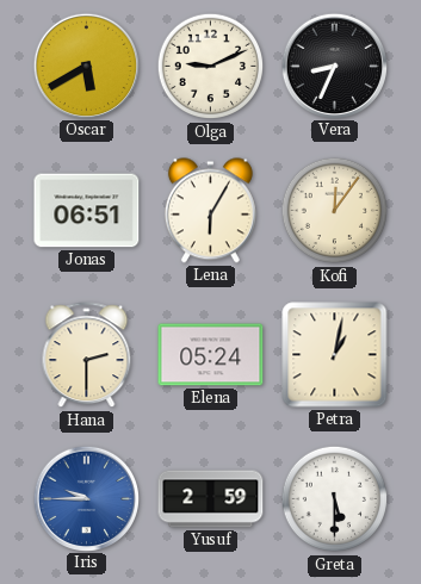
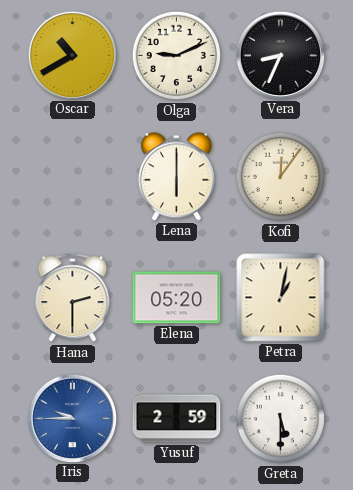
Oscar: 5:40 -> 10:40 (72, 55)
Jonas: 06:51 -> none (87, 211)
Lena: 6:05 -> 6:00 (176, 177)
Elena: 05:24 -> 05:20 (177, 298)
